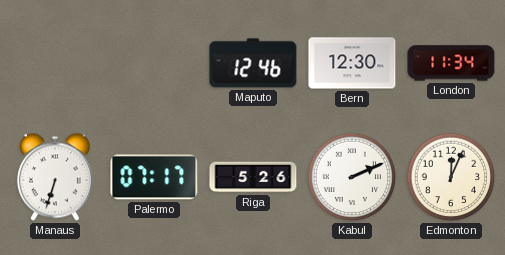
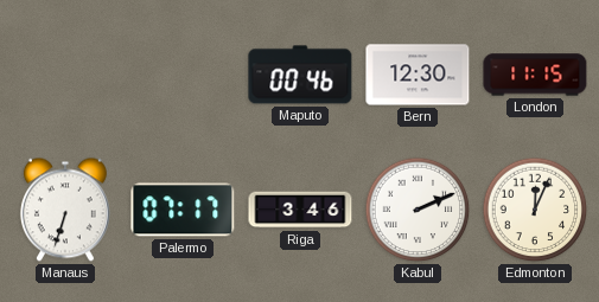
Maputo: 12:46 -> 00:46 (300, 75)
London: 11:34 -> 11:15 (535, 75)
Riga: 5:26 -> 3:46 (300, 210)
